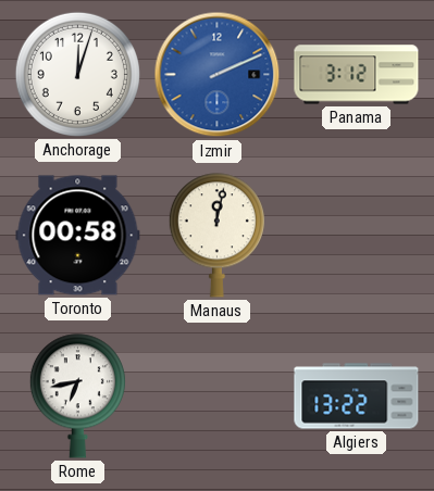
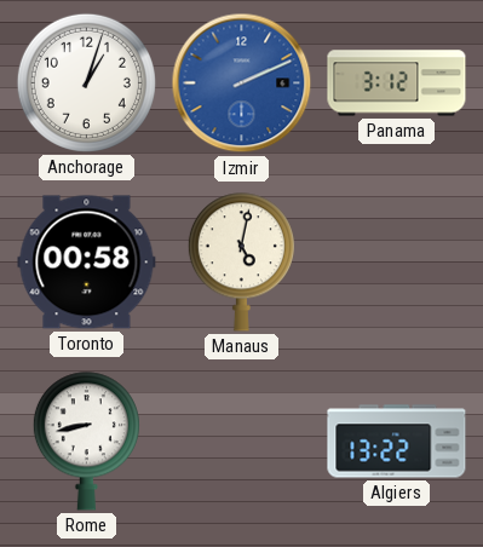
Anchorage: 12:03 -> 1:03 (86, 82)
Manaus: 12:02 -> 5:02 (241, 263)
Rome: 6:43 -> 8:43 (86, 442)
